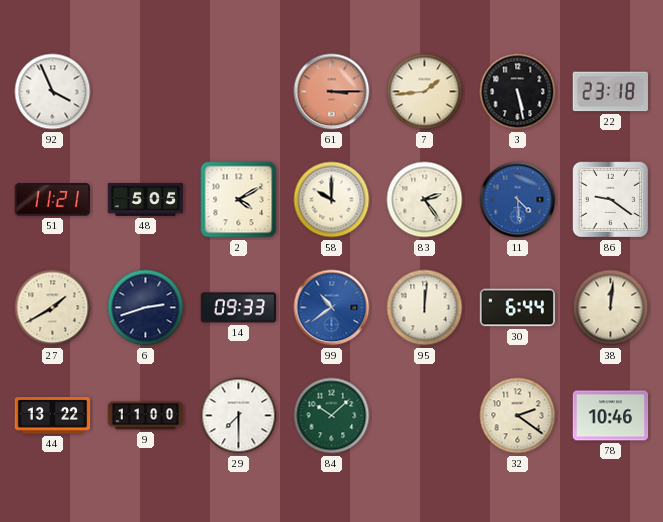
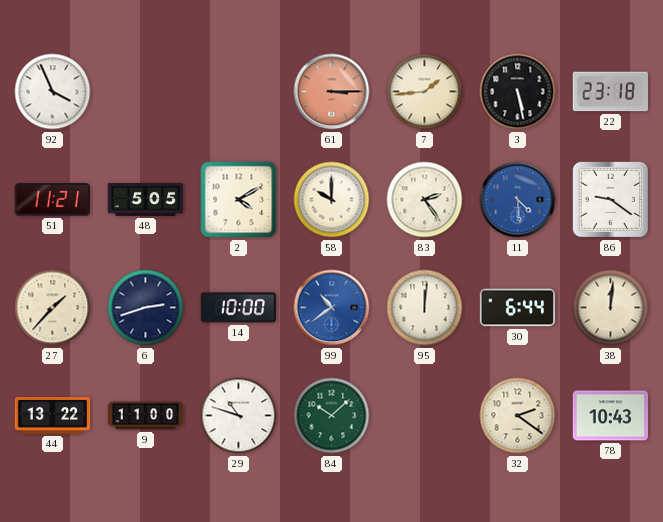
27: 1:40 -> 1:37 (53, 308)
14: 09:33 -> 10:00 (239, 308)
29: 7:30 -> 10:48 (239, 416)
78: 10:46 -> 10:43 (611, 416)
